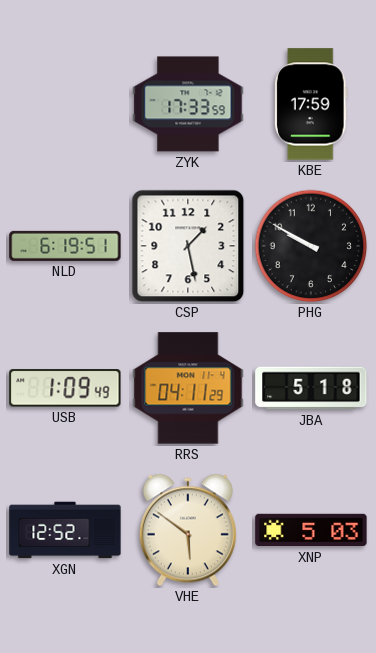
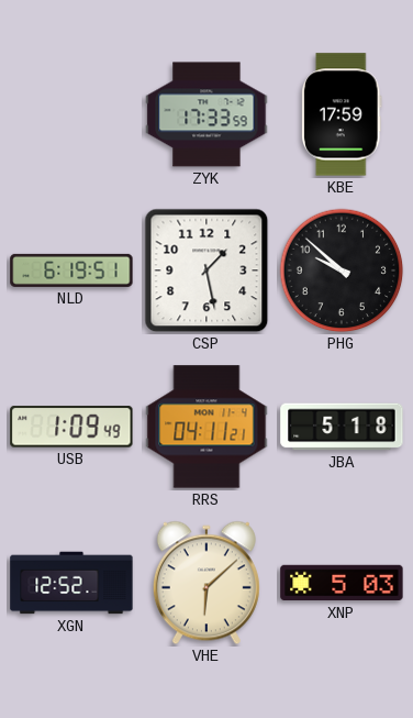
PHG: 9:50 -> 9:52 (342, 270)
RRS: 04:11:29 -> 04:11:21 (206, 427)
VHE: 5:51 -> 6:08 (206, 583)
